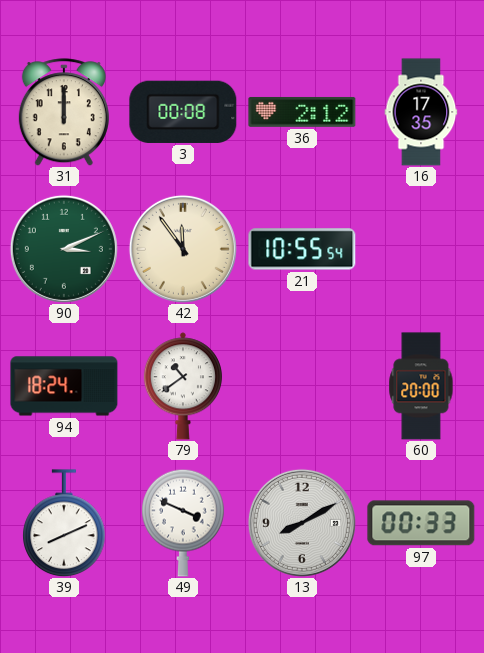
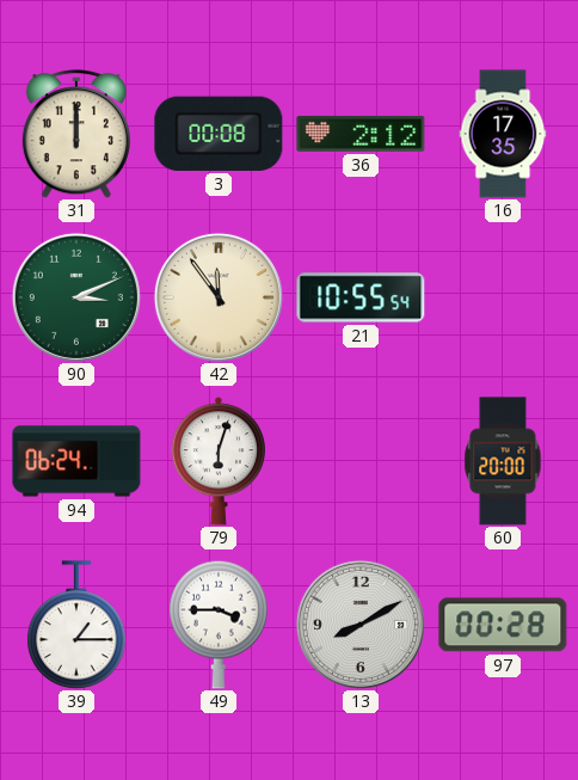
94: 18:24 -> 06:24 (76, 461)
79: 10:39 -> 6:03 (219, 461)
39: 8:11 -> 1:15 (76, 625)
49: 3:49 -> 3:45 (219, 625)
97: 00:33 -> 00:28 (503, 625)
